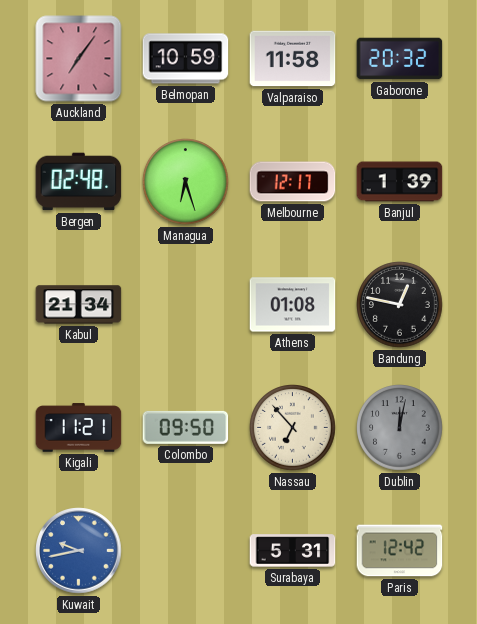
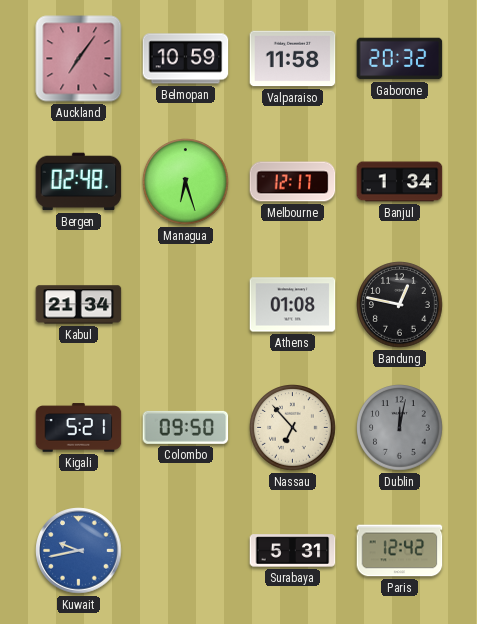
Banjul: 1:39 -> 1:34 (400, 182)
Kigali: 11:21 -> 5:21 (79, 428)
